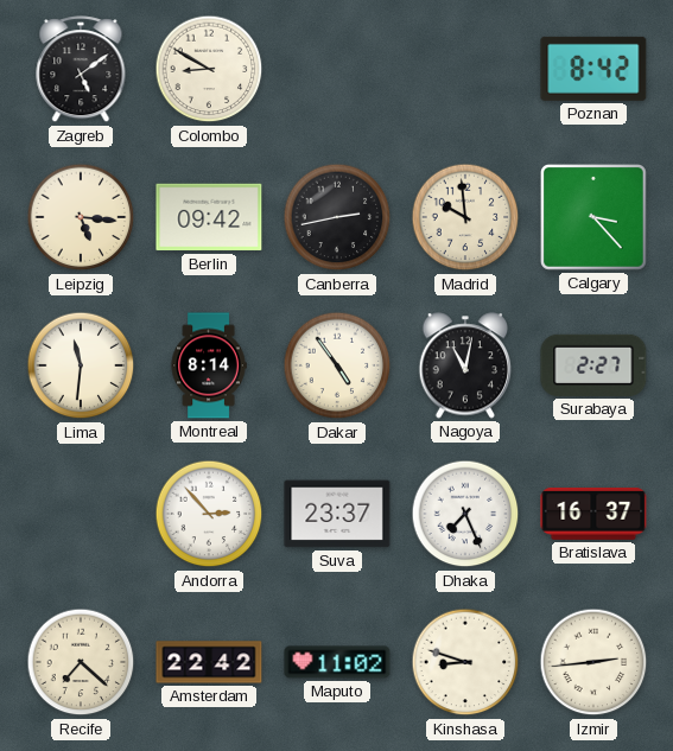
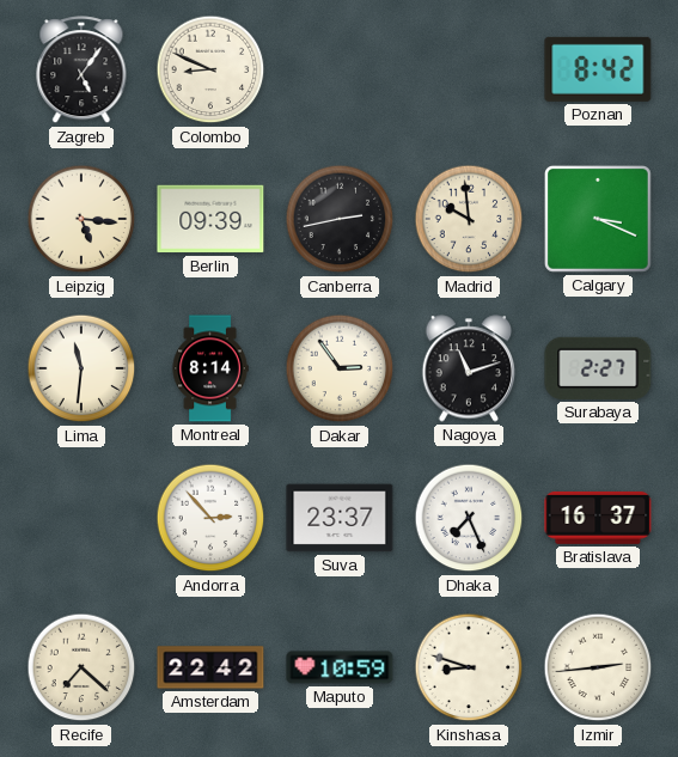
Zagreb: 5:09 -> 5:06 (81, 71)
Colombo: 8:50 -> 8:49 (210, 69)
Berlin: 09:42 -> 09:39 (210, 219)
Calgary: 3:23 -> 3:19 (599, 220)
Dakar: 4:54 -> 2:54 (340, 368)
Nagoya: 11:02 -> 11:12 (469, 368)
Maputo: 11:02 -> 10:59 (340, 667)
